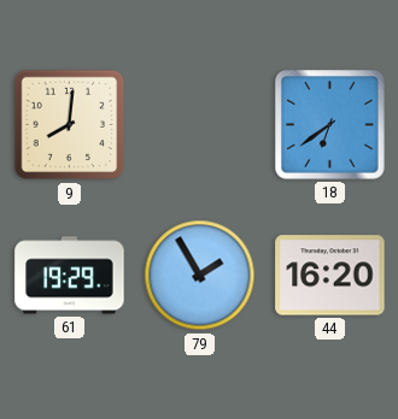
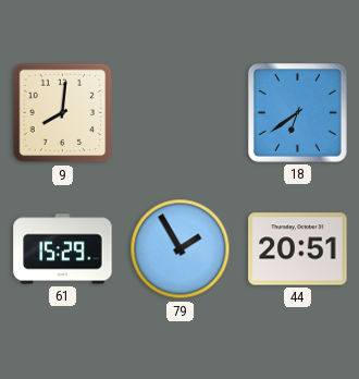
61: 19:29 -> 15:29 (63, 249)
44: 16:20 -> 20:51 (298, 249)
